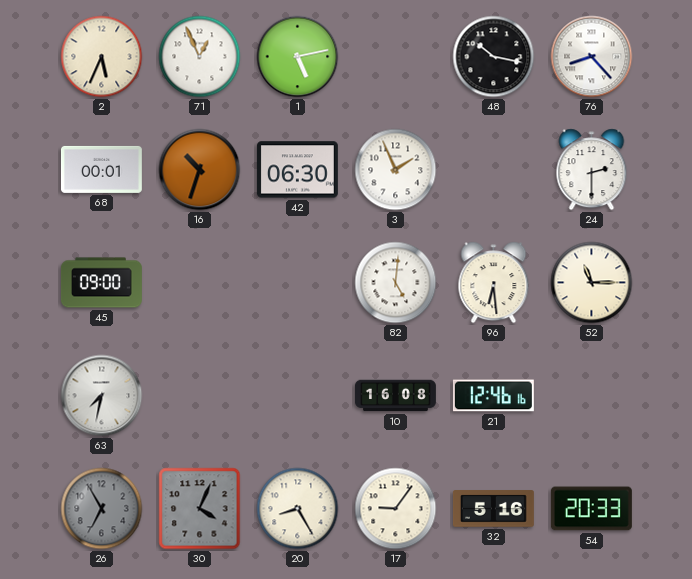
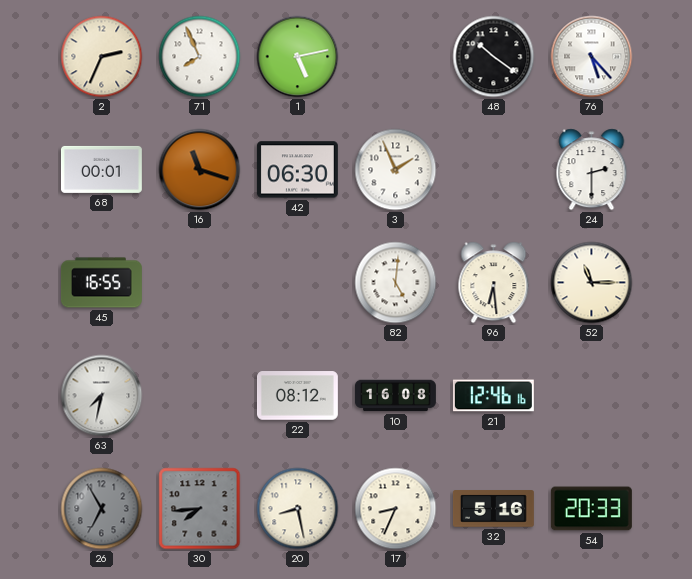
2: 5:34 -> 2:34 (102, 57)
71: 12:56 -> 7:56 (200, 57)
48: 10:17 -> 10:21 (494, 57)
76: 8:23 -> 5:23 (592, 57)
16: 10:33 -> 11:18 (200, 170)
45: 09:00 -> 16:55 (101, 283)
22: none -> 08:12 (297, 396)
30: 4:04 -> 7:44 (200, 509)
20: 8:25 -> 8:28 (298, 509)
17: 9:06 -> 8:34 (396, 509)
